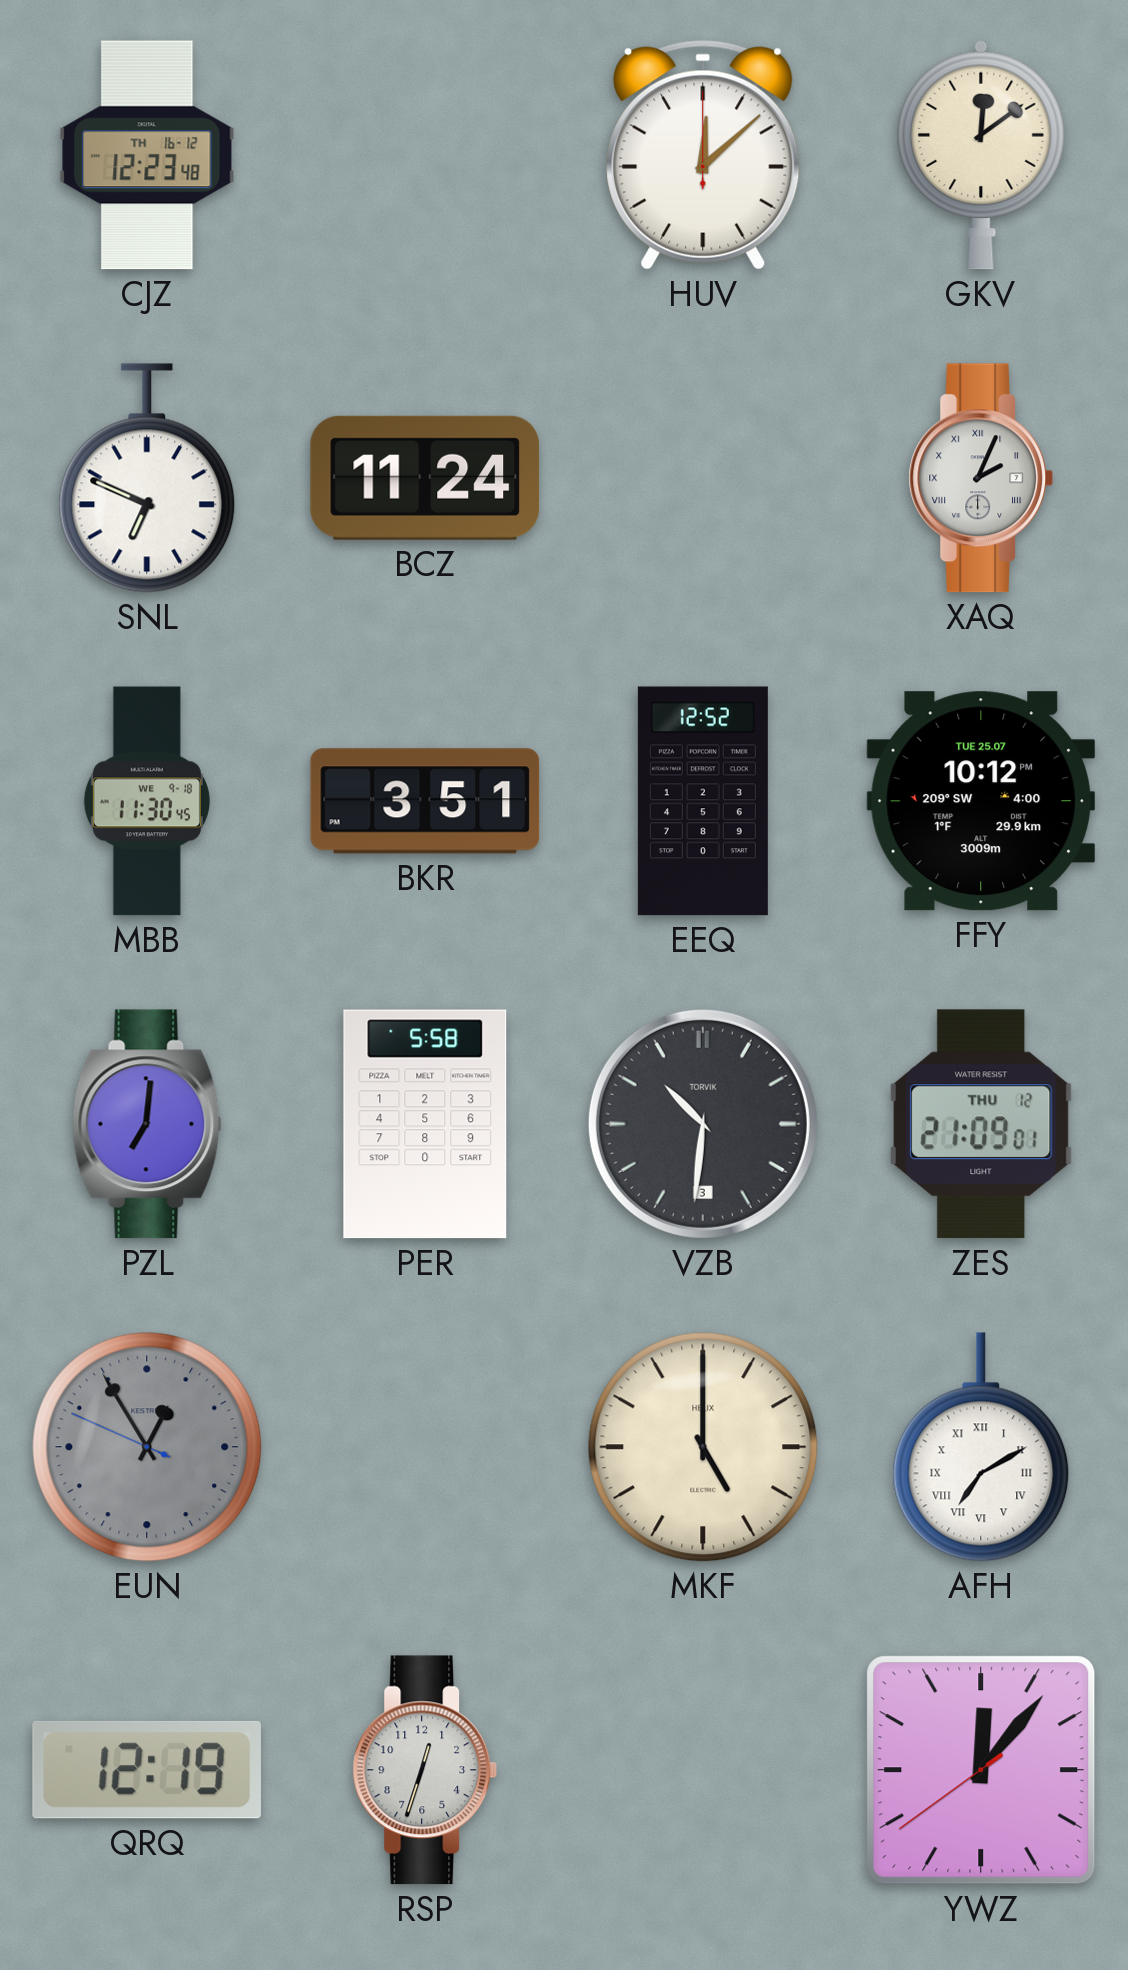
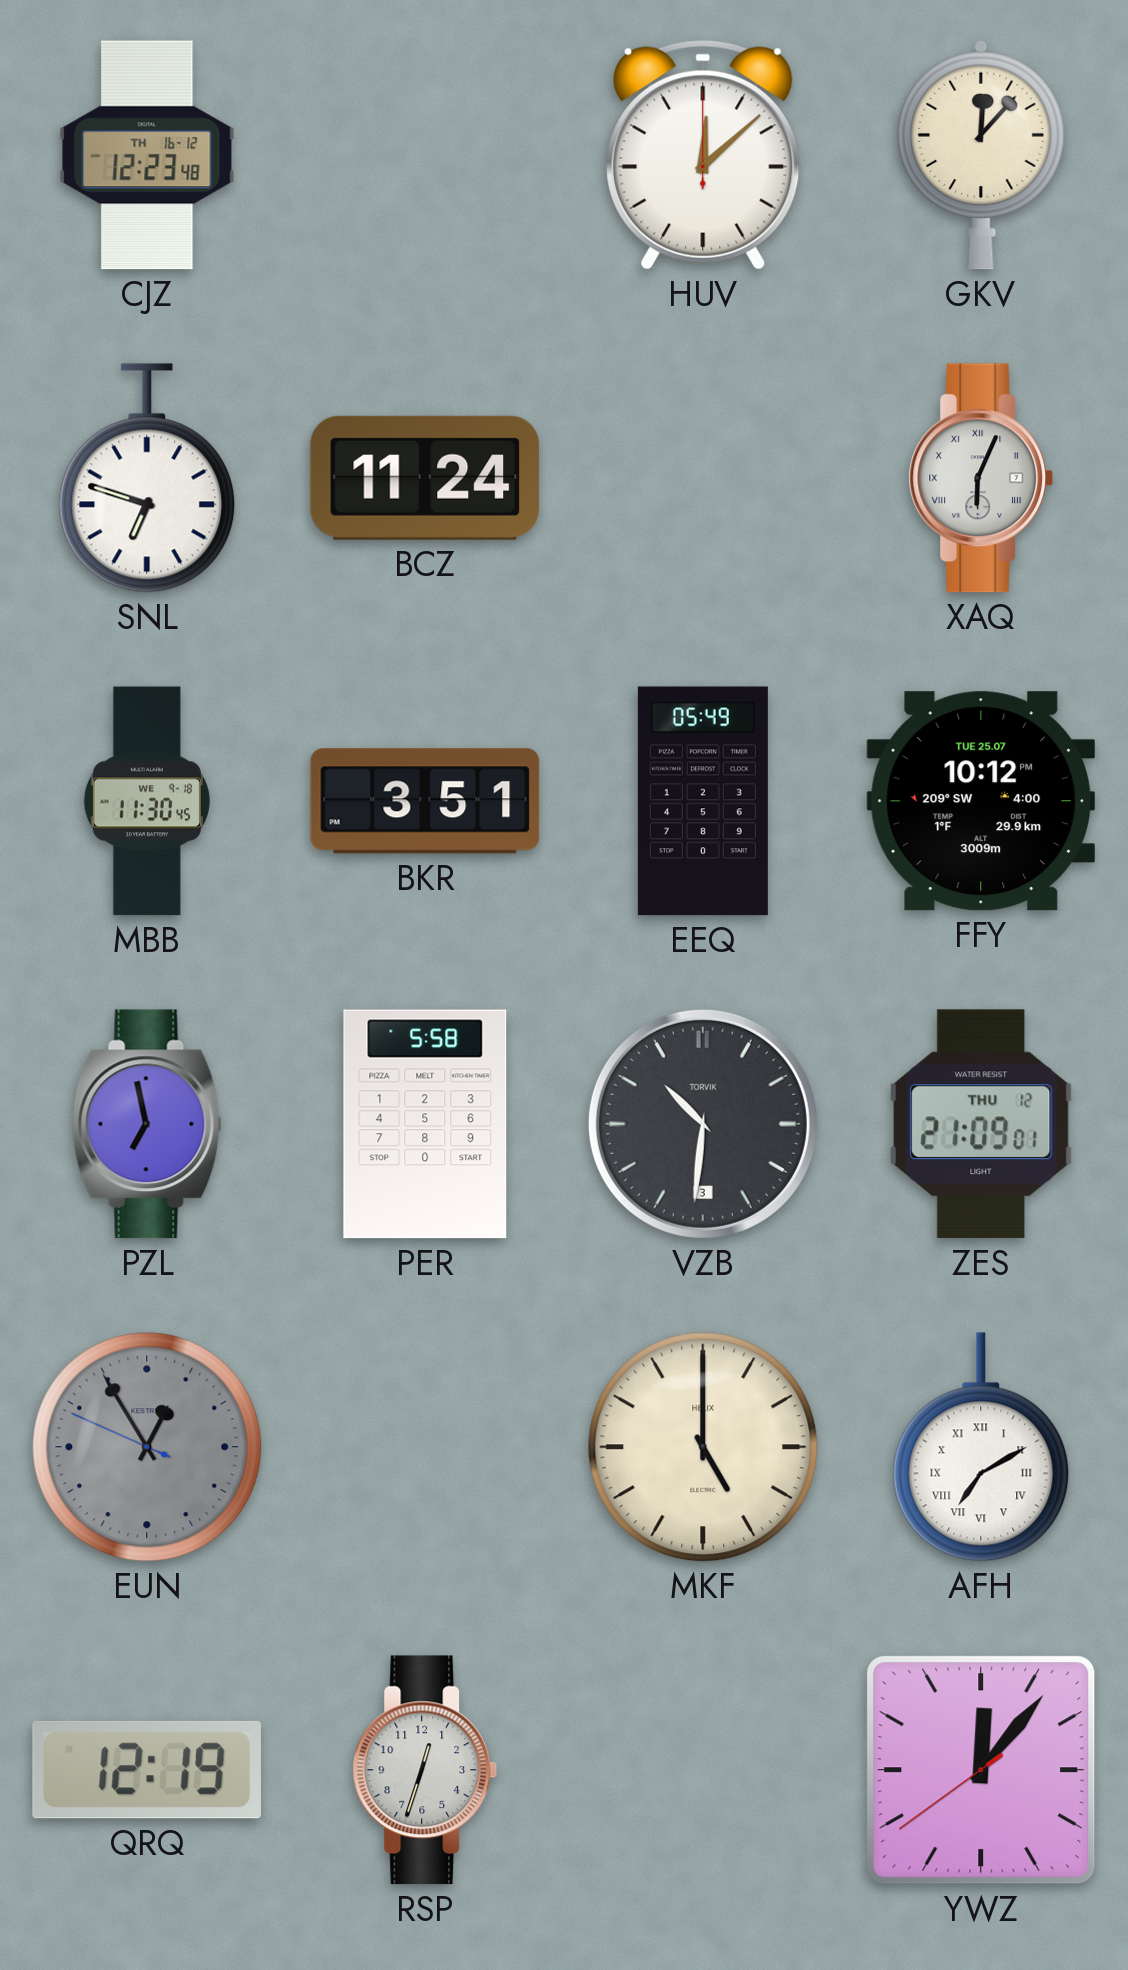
GKV: 12:09 -> 12:07 (981, 155)
SNL: 6:49 -> 6:48 (147, 478)
XAQ: 2:04 -> 6:04 (981, 478)
EEQ: 12:52 -> 05:49 (703, 801)
PZL: 7:01 -> 6:58 (147, 1124)
